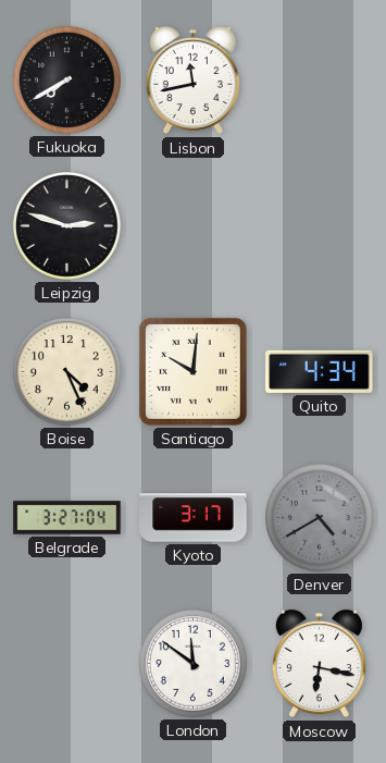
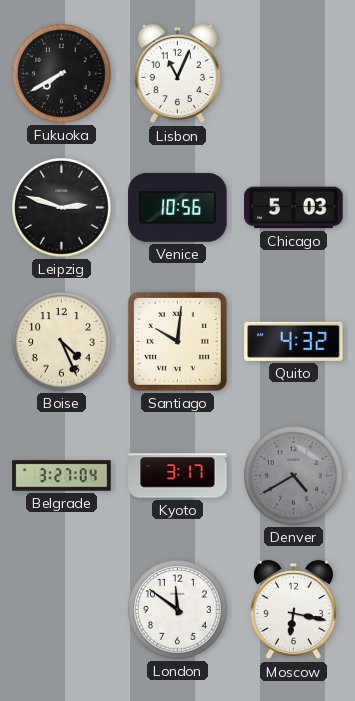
Lisbon: 11:43 -> 11:04 (177, 74)
Venice: none -> 10:56 (178, 207)
Chicago: none -> 5:03 (294, 208)
Quito: 4:34 -> 4:32 (294, 341)
